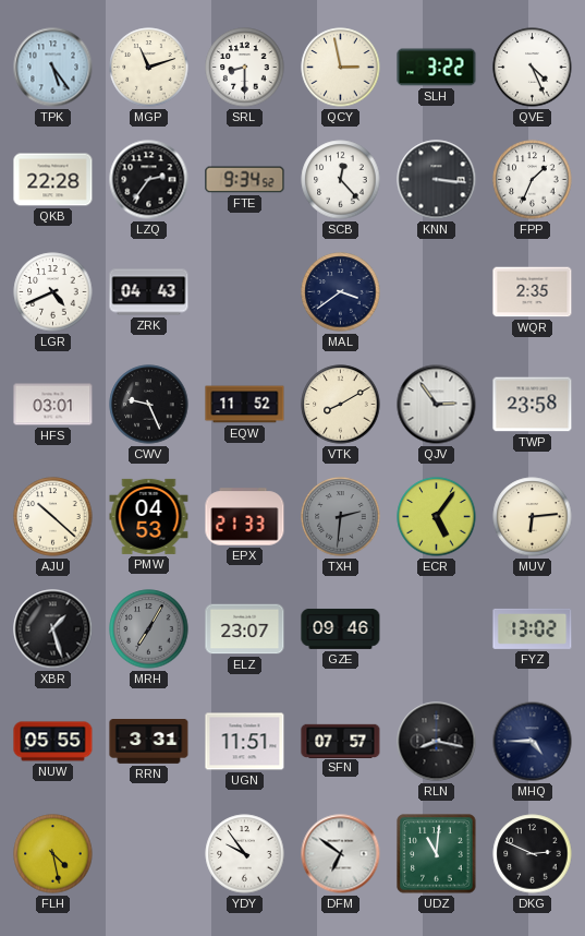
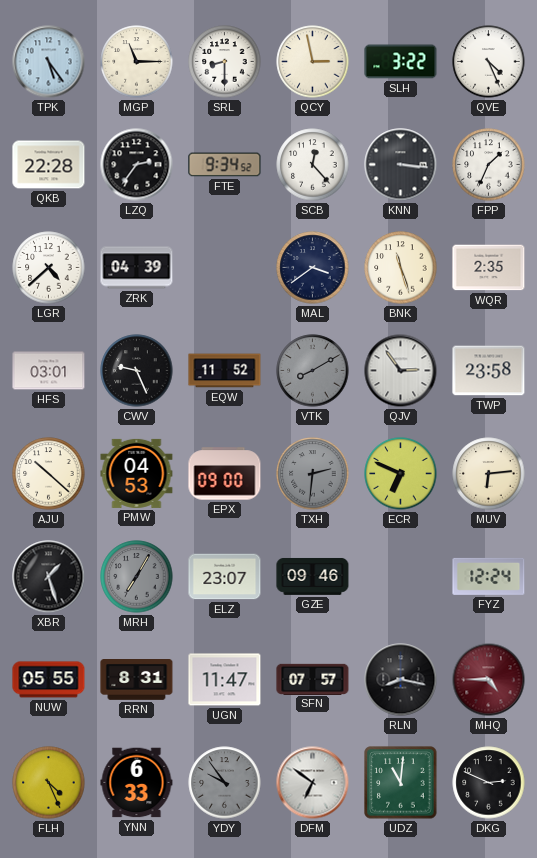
MGP: 11:12 -> 11:15 (137, 62)
LGR: 4:41 -> 4:38 (49, 268)
ZRK: 04:43 -> 04:39 (137, 268)
BNK: none -> 11:27 (401, 268)
VTK dial: cream -> grey (313, 371)
EPX: 21:33 -> 09:00 (225, 474)
ECR: 5:06 -> 6:49 (401, 474)
FYZ: 13:02 -> 12:24 (489, 576)
RRN: 3:31 -> 8:31 (137, 680)
UGN: 11:51 -> 11:47 (225, 680)
MHQ dial: navy -> burgundy (489, 680)
FLH: 4:28 -> 4:26 (49, 783)
YNN: none -> 6:33 (137, 783)
YDY dial: white -> grey (225, 783)
